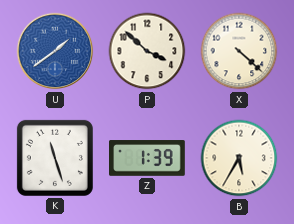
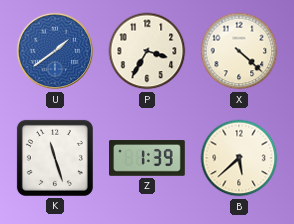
P: 3:52 -> 3:35 (147, 51)
B: 5:35 -> 5:38 (239, 158)
